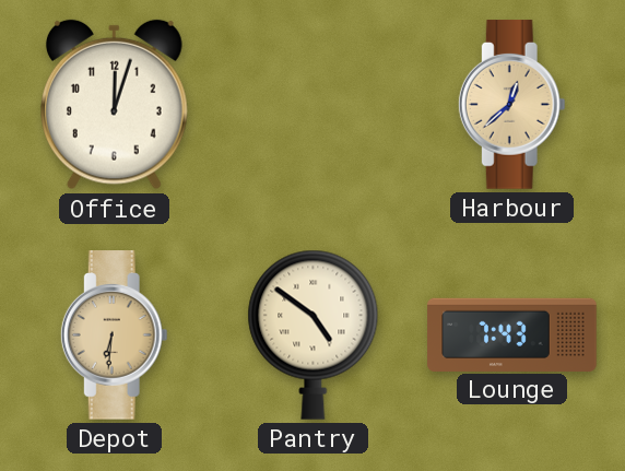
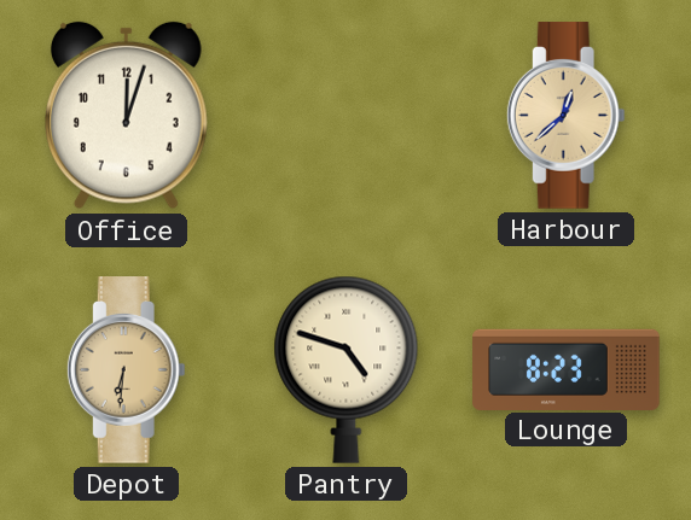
Pantry: 4:51 -> 4:48 (347, 369)
Lounge: 7:43 -> 8:23 (567, 369)
